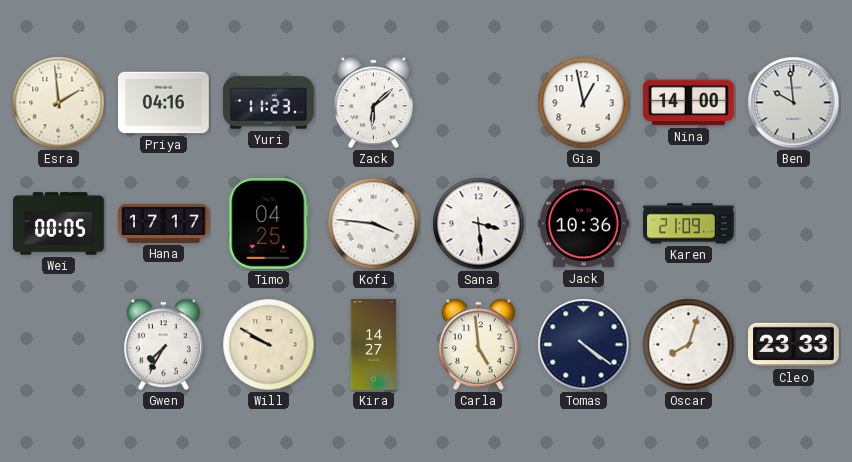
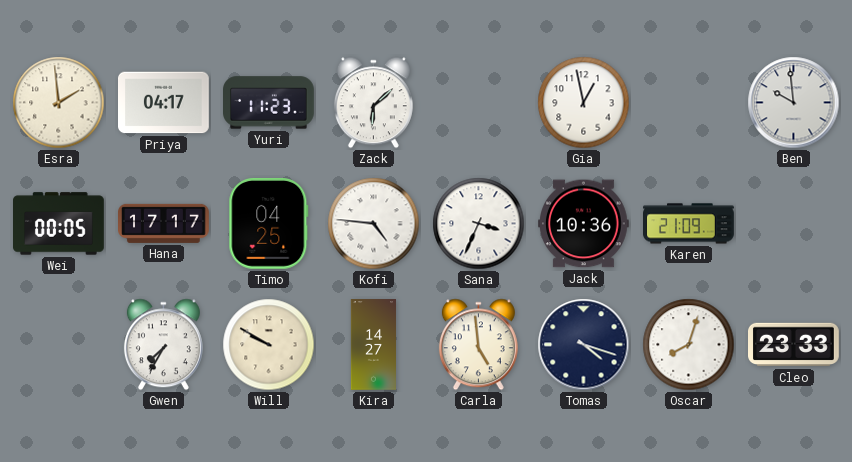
Priya: 04:16 -> 04:17 (164, 103)
Nina: 14:00 -> none (689, 103)
Kofi: 3:46 -> 4:46 (374, 224)
Sana: 3:29 -> 3:34 (479, 224)
Tomas: 4:21 -> 4:18 (584, 345)
